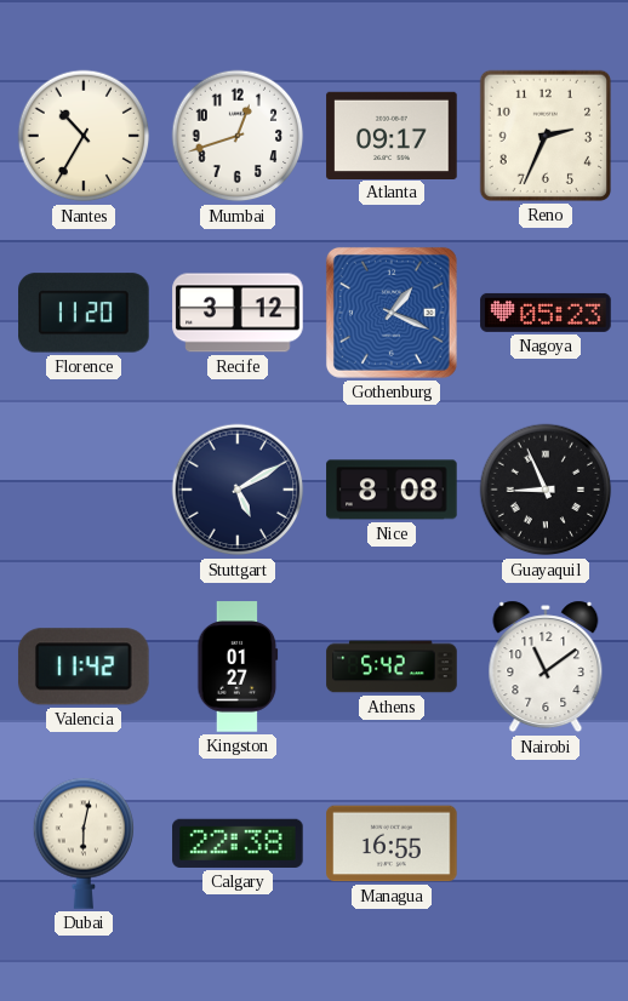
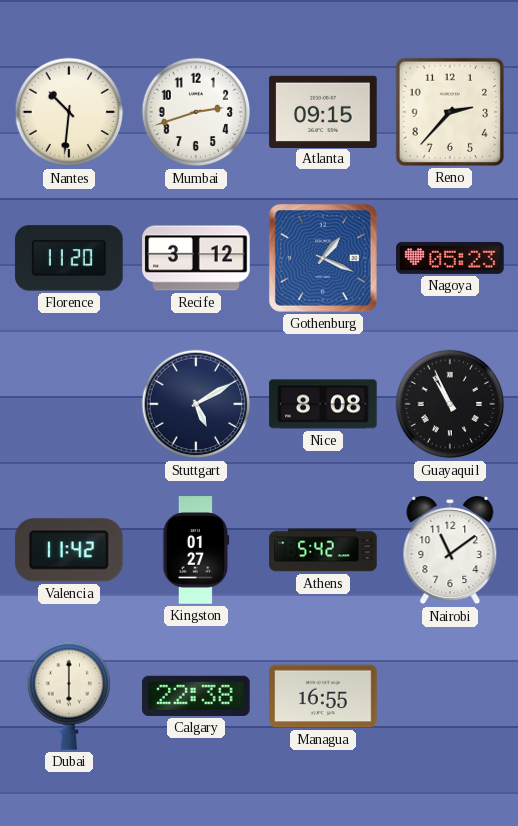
Nantes: 10:35 -> 10:31 (69, 112)
Mumbai: 12:42 -> 2:42 (196, 112)
Atlanta: 09:17 -> 09:15 (323, 111)
Reno: 2:34 -> 2:37 (450, 112)
Guayaquil: 8:56 -> 10:56 (450, 404)
Dubai: 6:02 -> 6:00 (69, 696)
